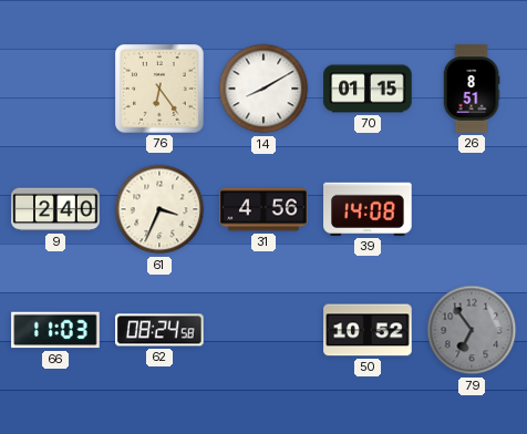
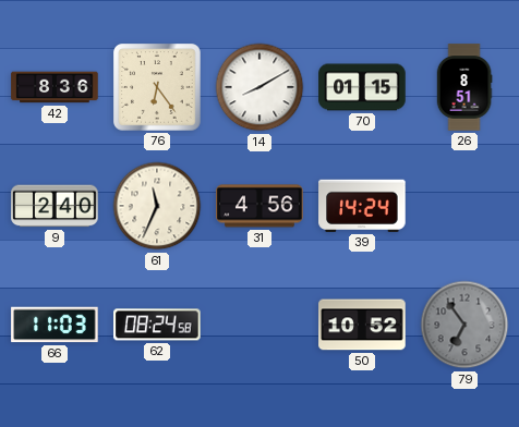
42: none -> 8:36 (55, 87)
61: 3:34 -> 11:34 (157, 206)
39: 14:08 -> 14:24 (362, 206)
